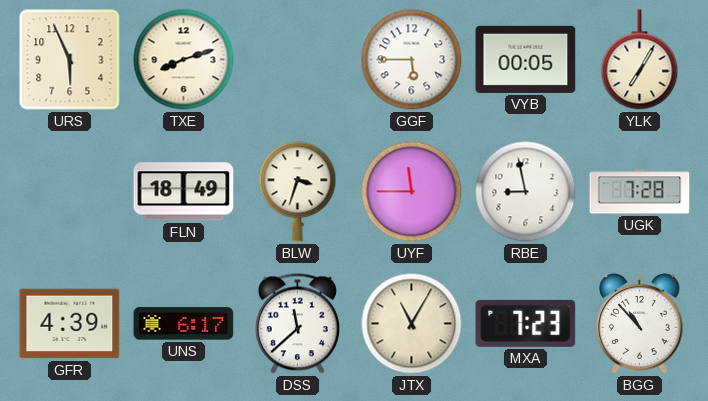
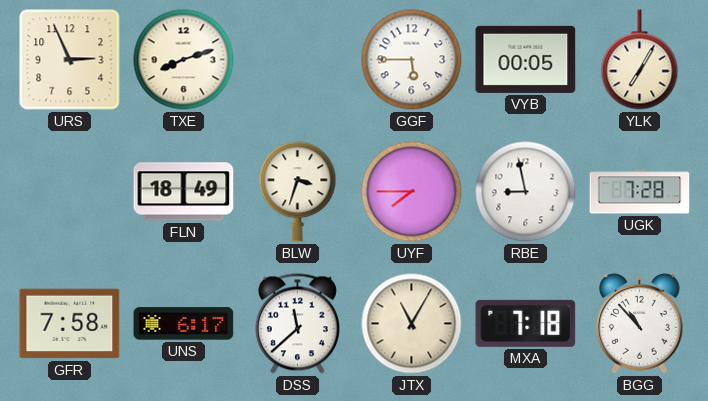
URS: 5:56 -> 2:56 (70, 60)
UYF: 11:45 -> 7:45 (412, 192)
GFR: 4:39 -> 7:58 (70, 324)
MXA: 7:23 -> 7:18 (526, 323)
